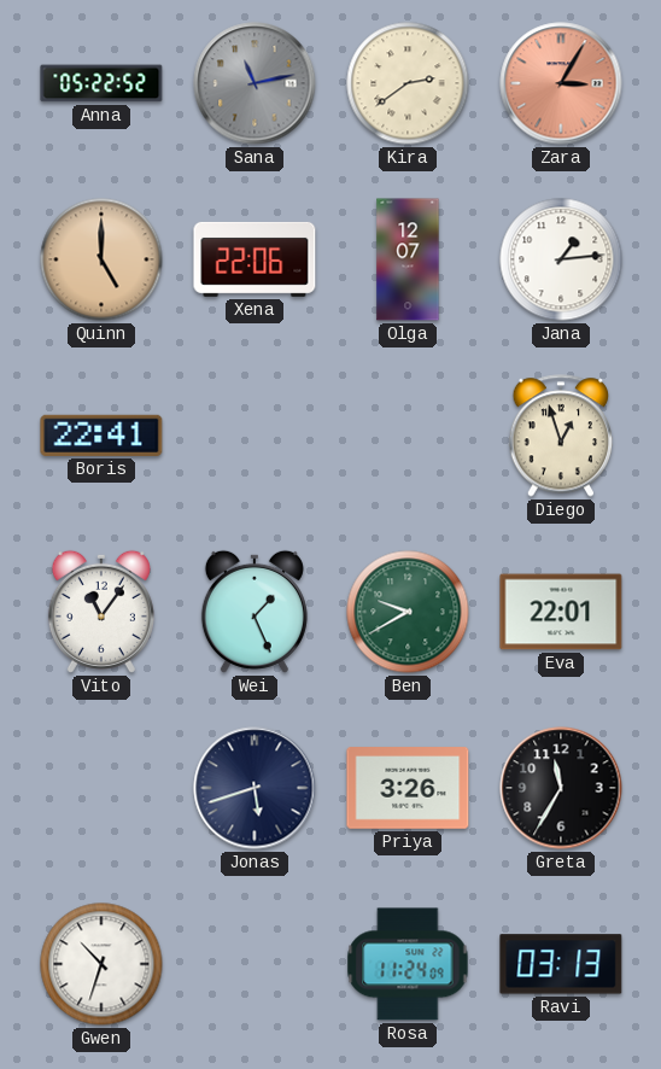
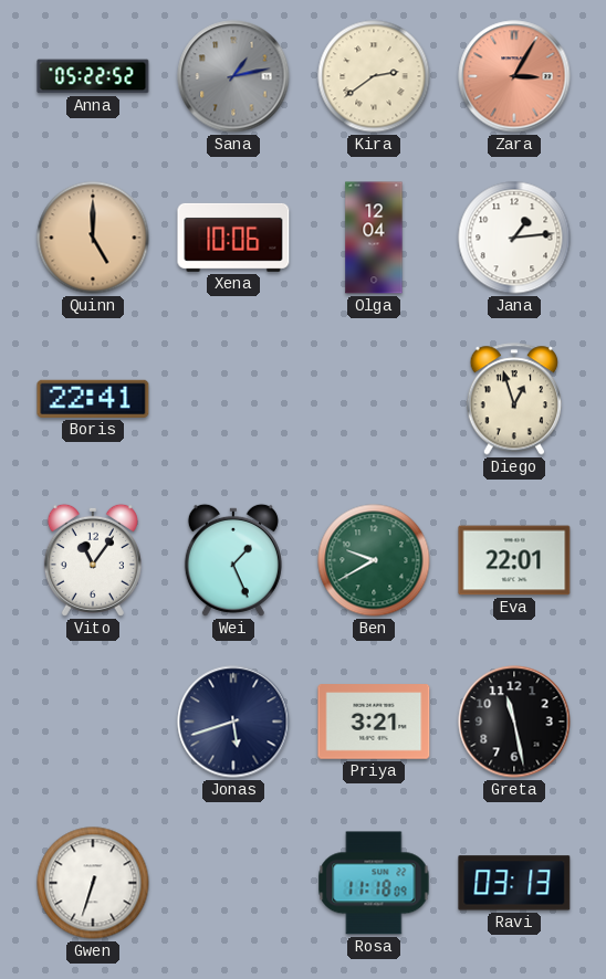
Sana: 11:13 -> 1:13 (233, 76)
Xena: 22:06 -> 10:06 (233, 238)
Olga: 12:07 -> 12:04 (374, 238)
Priya: 3:26 -> 3:21 (374, 722)
Greta: 11:35 -> 11:28 (514, 722)
Gwen: 10:33 -> 6:33 (93, 883)
Rosa: 11:24 -> 11:18 (374, 883)
